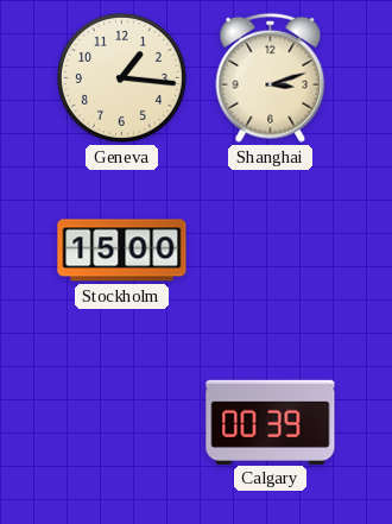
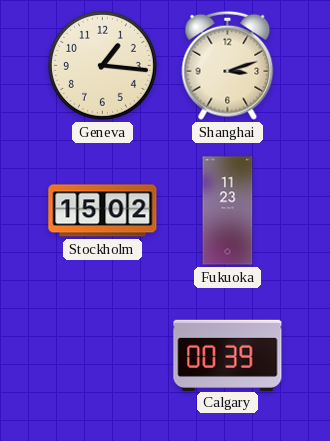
Stockholm: 15:00 -> 15:02 (103, 211)
Fukuoka: none -> 11:23 (228, 211)
